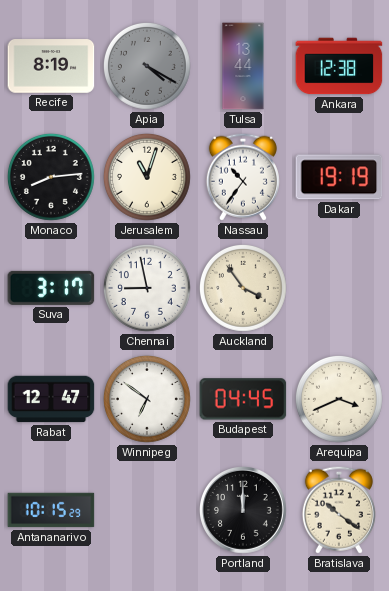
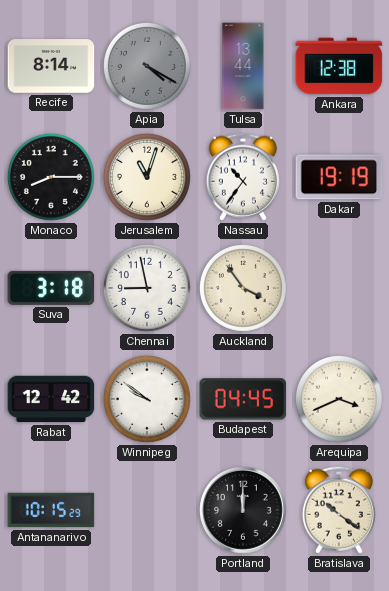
Recife: 8:19 -> 8:14 (51, 66)
Monaco: 8:14 -> 8:15 (51, 177)
Suva: 3:17 -> 3:18 (51, 288)
Rabat: 12:47 -> 12:42 (51, 399)
Winnipeg: 6:51 -> 9:51 (147, 399)
